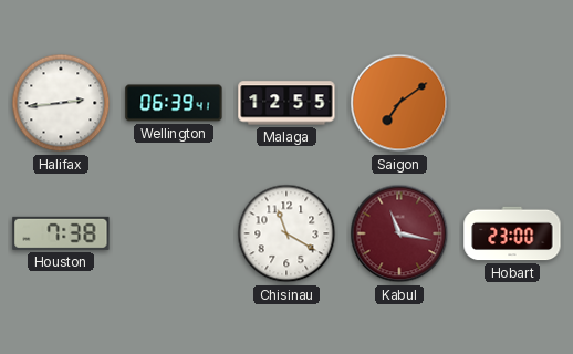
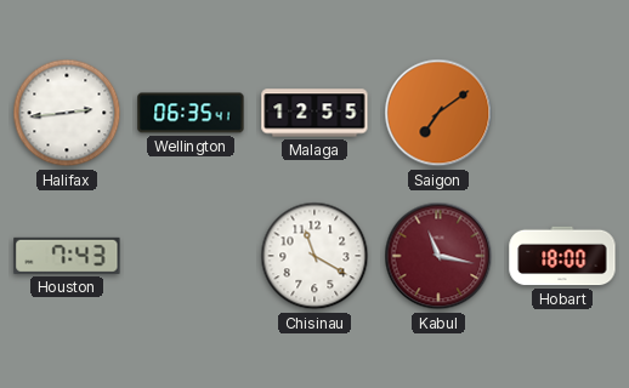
Wellington: 06:39 -> 06:35 (191, 113)
Houston: 7:38 -> 7:43 (67, 256)
Hobart: 23:00 -> 18:00 (562, 256)
